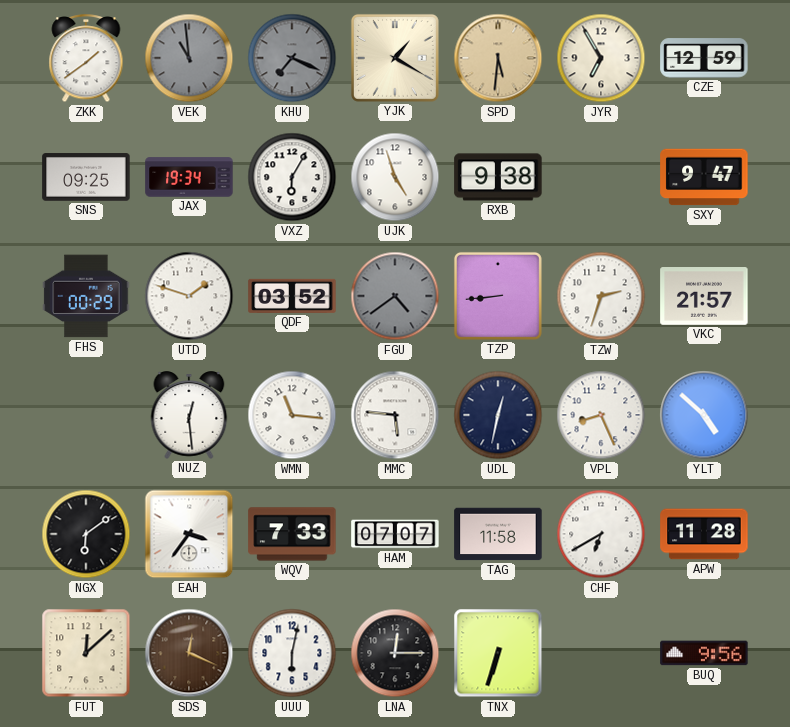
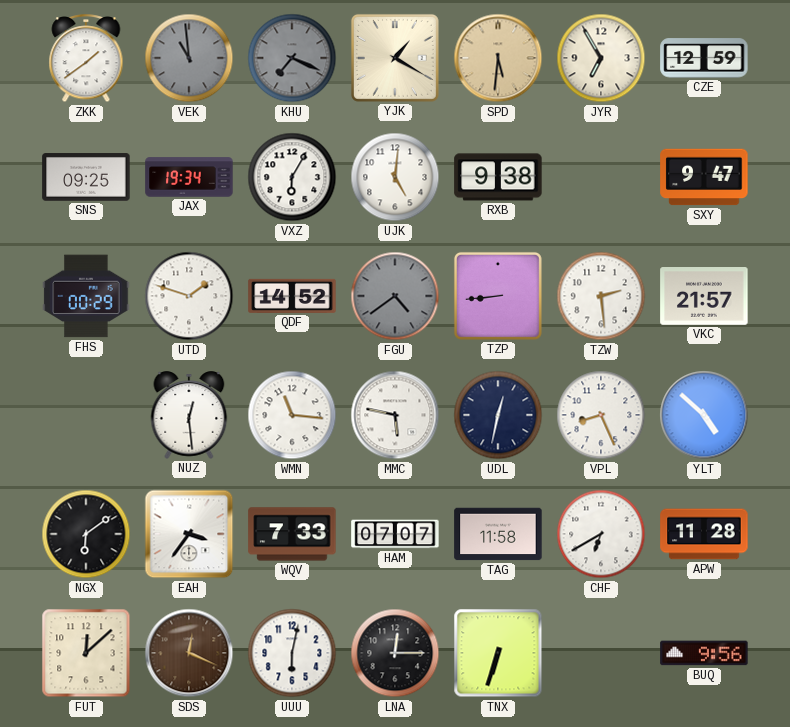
UJK: 4:57 -> 5:01 (395, 177)
QDF: 03:52 -> 14:52 (292, 296)
TZW: 2:33 -> 2:29 (601, 296)
MMC: 5:46 -> 5:47 (395, 415)
